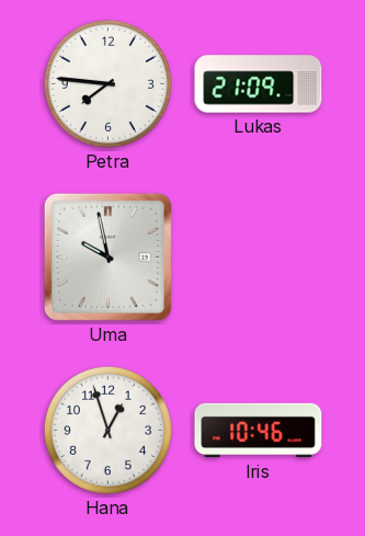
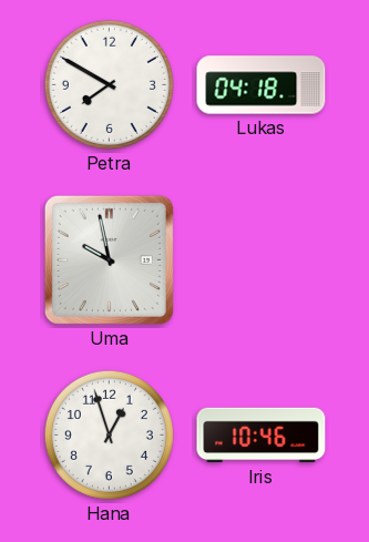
Petra: 7:46 -> 7:50 (109, 84)
Lukas: 21:09 -> 04:18 (262, 85)
